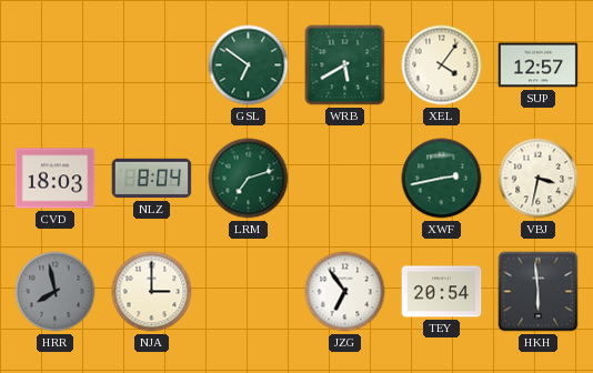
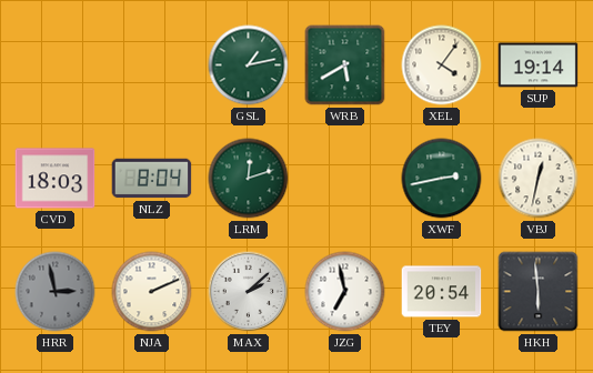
GSL: 6:51 -> 1:13 (249, 65)
SUP: 12:57 -> 19:14 (539, 65)
LRM: 7:12 -> 12:12 (249, 179)
VBJ: 3:32 -> 12:32 (539, 179)
HRR: 7:58 -> 2:58 (56, 292)
NJA: 3:00 -> 2:11 (152, 292)
MAX: none -> 2:08 (249, 292)
JZG: 6:54 -> 6:58 (345, 292)
